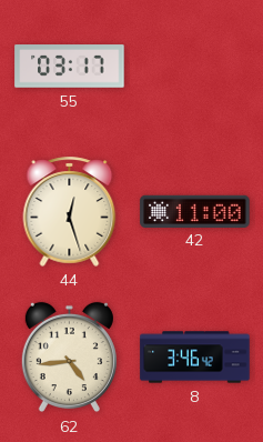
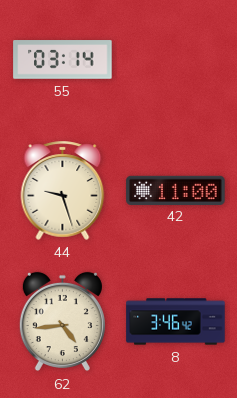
55: 03:17 -> 03:14 (63, 60)
44: 12:27 -> 9:27 (63, 190)
